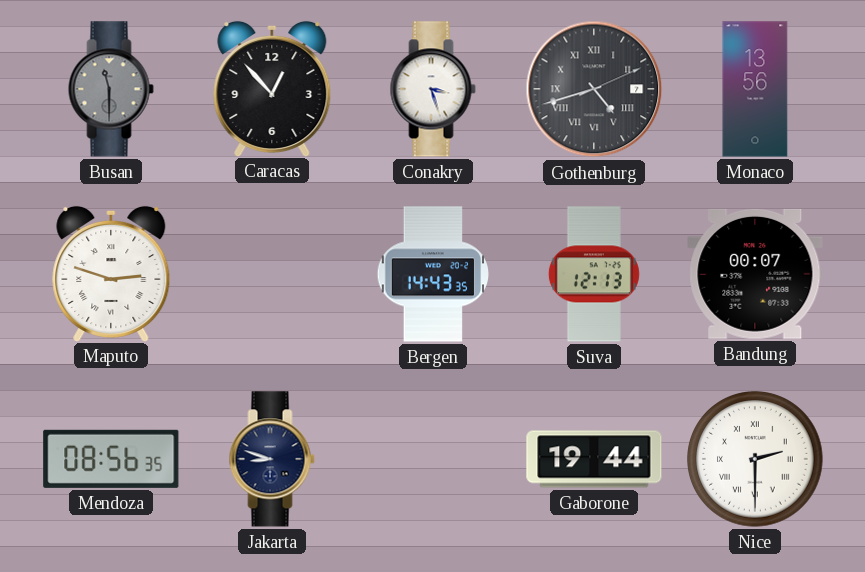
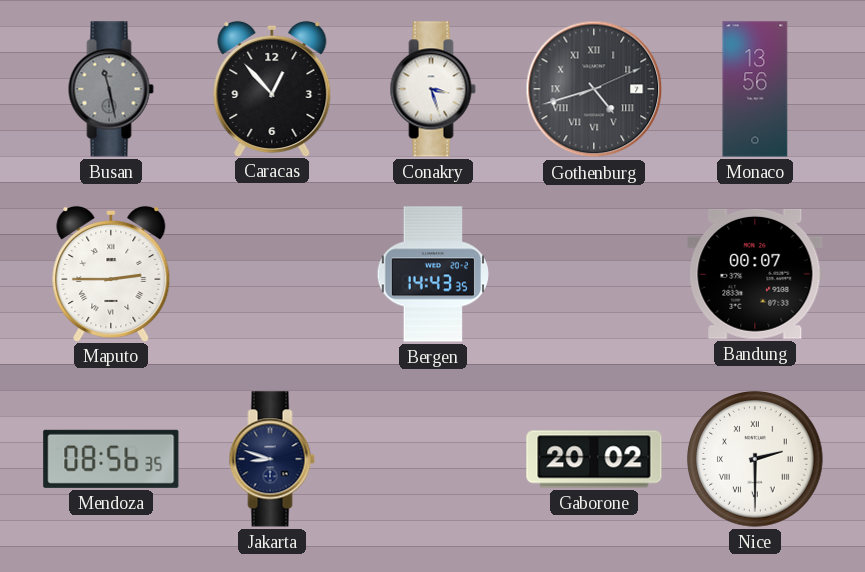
Busan: 11:30 -> 11:28 (111, 89)
Maputo: 2:48 -> 2:45 (111, 273)
Suva: 12:13 -> none (594, 274)
Gaborone: 19:44 -> 20:02 (594, 459)
